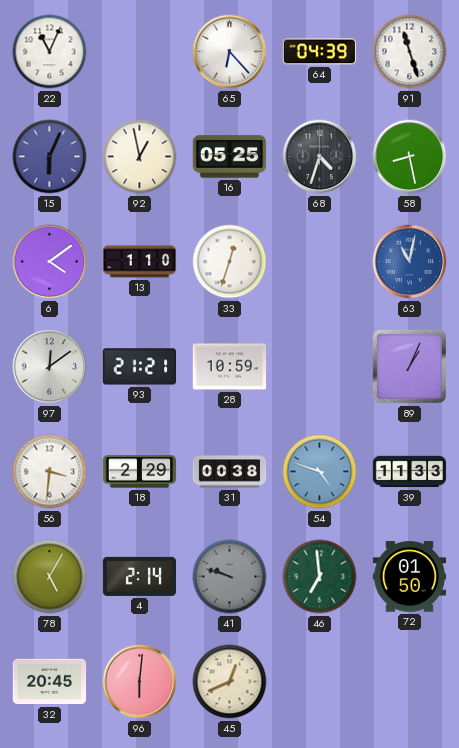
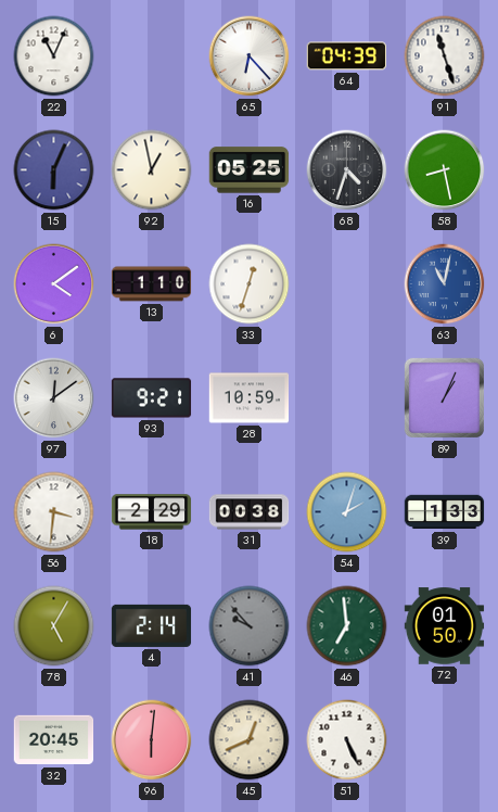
93: 21:21 -> 9:21 (152, 398)
54: 4:48 -> 2:03 (347, 512)
39: 11:33 -> 1:33 (445, 512)
41: 9:48 -> 9:53 (250, 626)
51: none -> 5:26 (347, 740)
